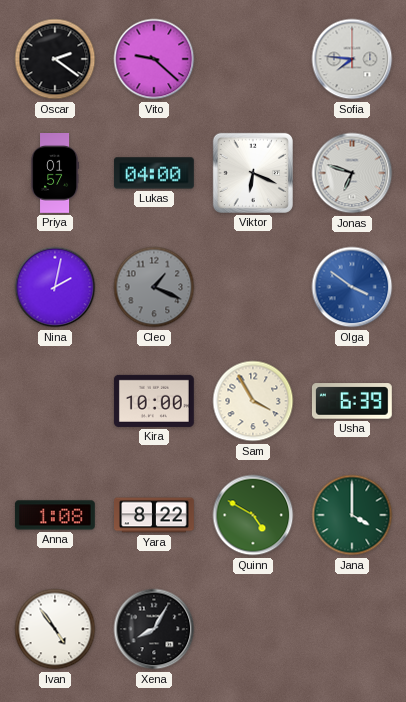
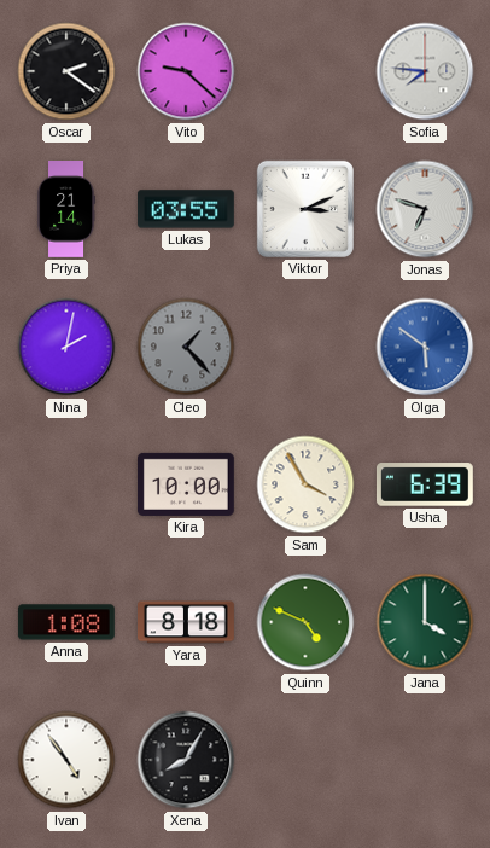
Priya: 01:57 -> 21:14 (65, 210)
Lukas: 04:00 -> 03:55 (186, 209)
Viktor: 6:19 -> 3:11 (305, 209)
Cleo: 1:19 -> 1:23 (186, 347)
Olga: 3:51 -> 5:51 (425, 347)
Yara: 8:22 -> 8:18 (187, 622)
Quinn: 4:50 -> 4:49 (305, 622)
